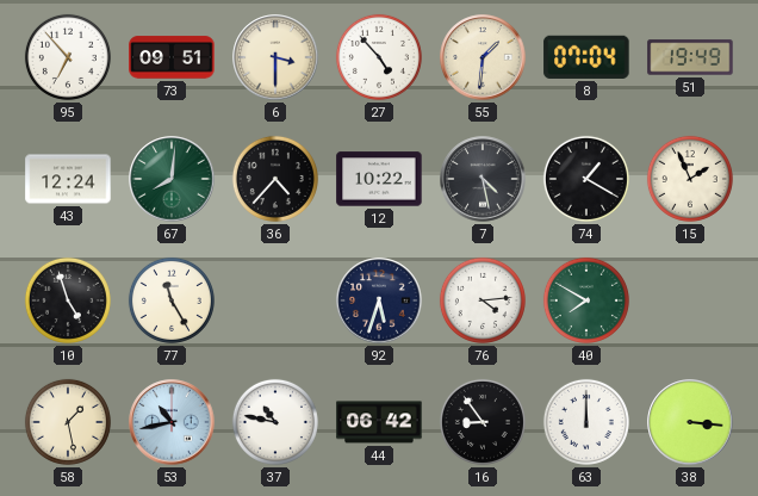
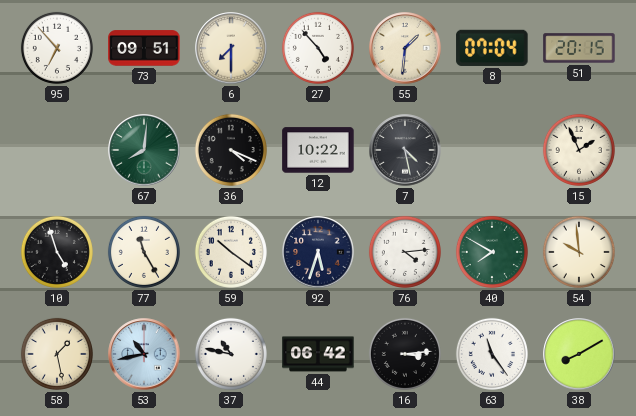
6: 3:30 -> 7:30 (231, 48)
51: 19:49 -> 20:15 (579, 48)
43: 12:24 -> none (68, 179)
36: 4:37 -> 4:19 (231, 150)
74: 1:20 -> none (586, 179)
59: none -> 10:21 (231, 252)
54: none -> 9:59 (579, 252)
16: 8:54 -> 3:14 (405, 354)
63: 12:00 -> 11:24 (492, 354)
38: 3:16 -> 8:10 (579, 354)
